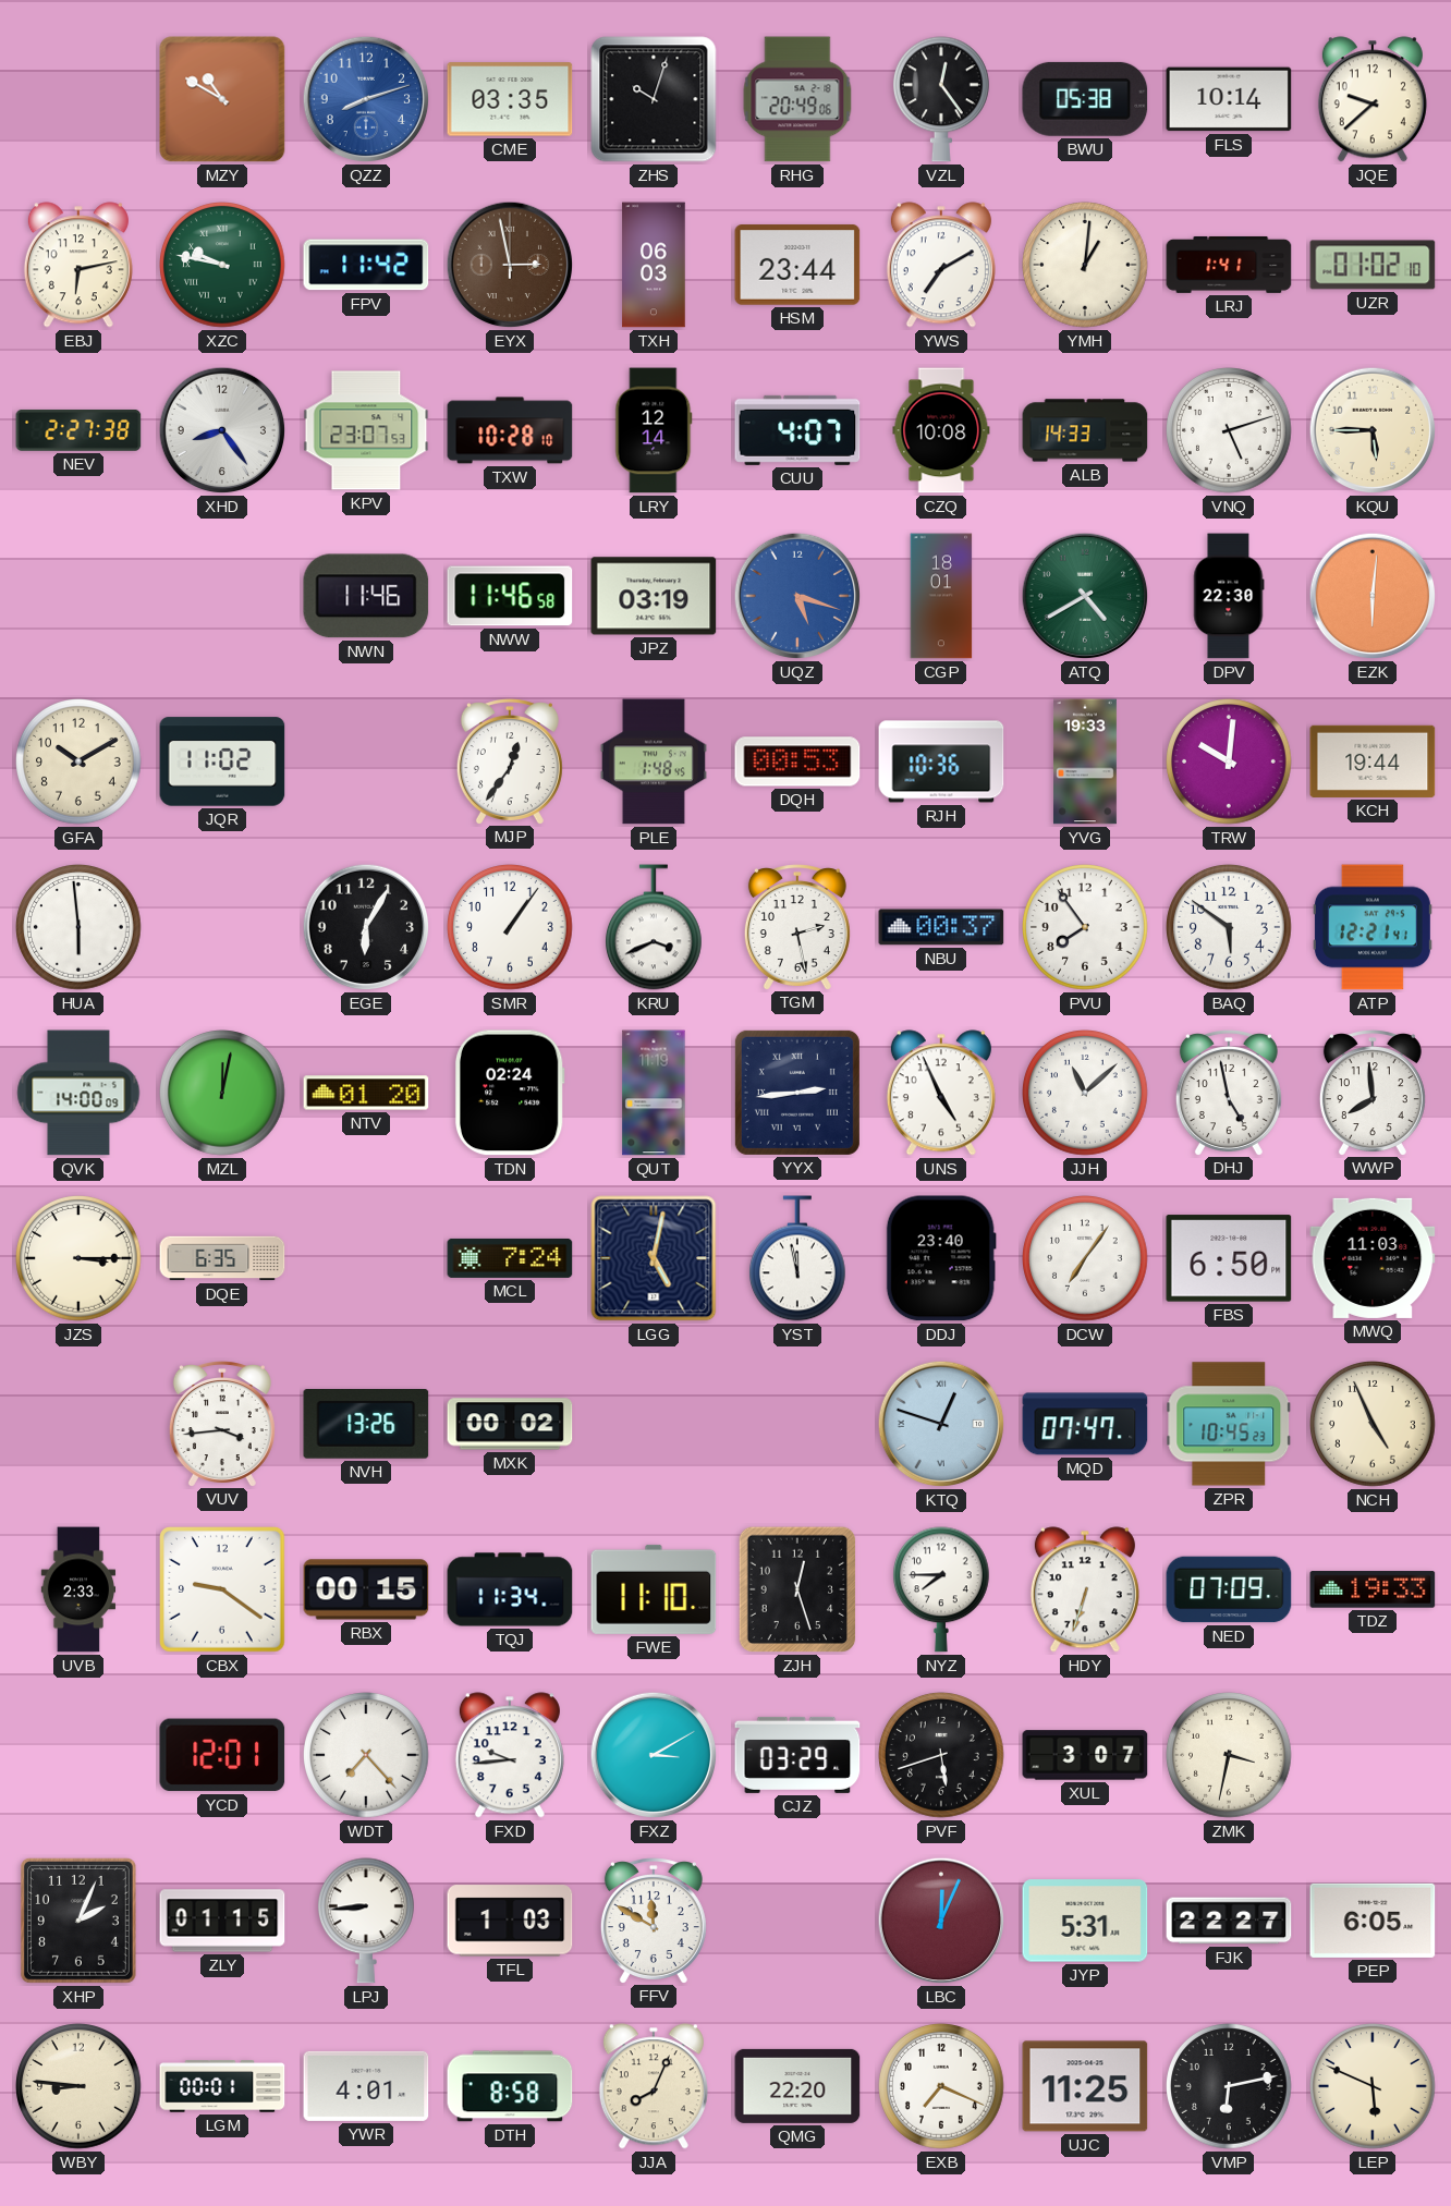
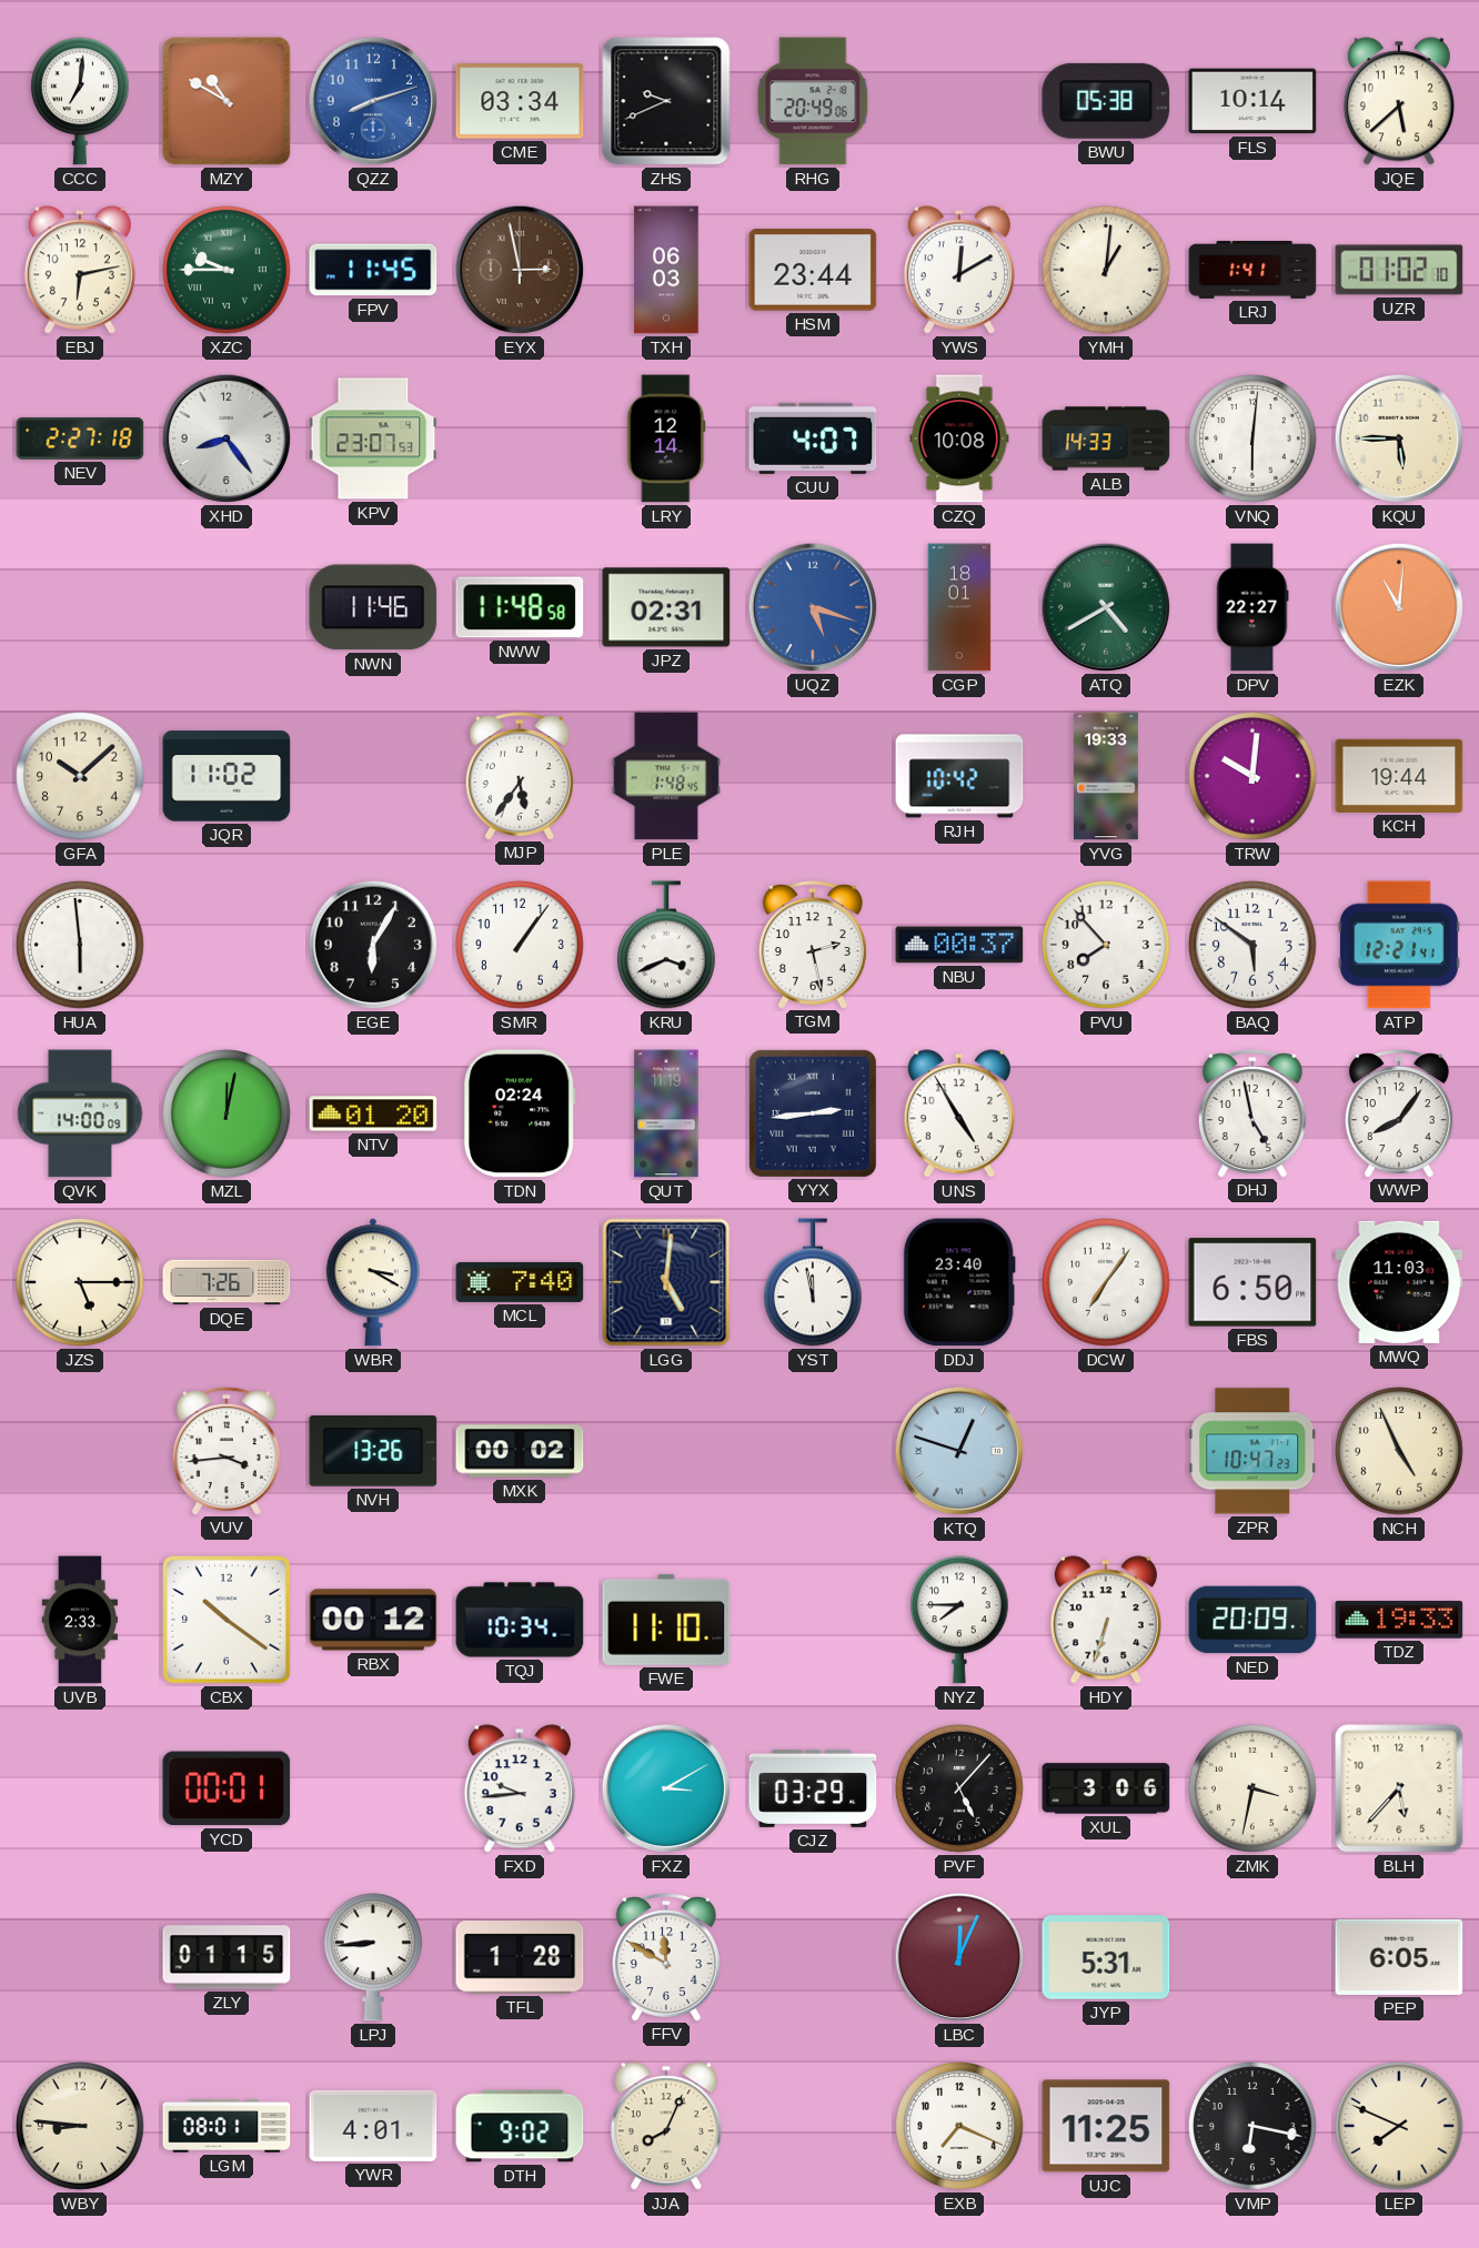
CCC: none -> 7:01 (80, 101)
CME: 03:35 -> 03:34 (520, 101)
ZHS: 10:03 -> 9:41 (666, 101)
VZL: 12:24 -> none (941, 99)
JQE: 9:38 -> 5:38 (1399, 101)
XZC: 9:47 -> 9:45 (228, 271)
FPV: 11:42 -> 11:45 (373, 270)
YWS: 7:10 -> 12:10 (959, 270)
NEV: 2:27:38 -> 2:27:18 (80, 438)
TXW: 10:28 -> none (510, 430)
VNQ: 5:12 -> 6:01 (1254, 440)
NWW: 11:46 -> 11:48 (520, 607)
JPZ: 03:19 -> 02:31 (666, 607)
DPV: 22:30 -> 22:27 (1252, 607)
EZK: 6:01 -> 11:01 (1399, 607)
GFA: 10:10 -> 10:08 (81, 777)
MJP: 12:36 -> 5:36 (520, 776)
DQH: 00:53 -> none (797, 761)
RJH: 10:36 -> 10:42 (959, 776)
PVU: 7:54 -> 7:53 (1107, 946)
UNS: 4:56 -> 4:55 (959, 1113)
JJH: 11:08 -> none (1086, 1094)
WWP: 7:59 -> 8:06 (1399, 1113)
JZS: 3:15 -> 5:15 (81, 1283)
DQE: 6:35 -> 7:26 (227, 1282)
WBR: none -> 3:20 (373, 1282)
MCL: 7:24 -> 7:40 (520, 1282)
LGG: 5:02 -> 5:01 (666, 1282)
MQD: 07:47 -> none (1085, 1424)
ZPR: 10:45 -> 10:47 (1252, 1451)
CBX: 9:21 -> 10:21 (228, 1621)
RBX: 00:15 -> 00:12 (373, 1620)
TQJ: 11:34 -> 10:34 (520, 1620)
ZJH: 12:27 -> none (796, 1589)
NED: 07:09 -> 20:09 (1252, 1620)
YCD: 12:01 -> 00:01 (227, 1788)
WDT: 7:23 -> none (367, 1756)
PVF: 5:42 -> 5:07 (960, 1790)
XUL: 3:07 -> 3:06 (1106, 1788)
BLH: none -> 5:37 (1399, 1788)
XHP: 2:04 -> none (78, 1921)
TFL: 1:03 -> 1:28 (520, 1957)
FJK: 22:27 -> none (1229, 1921)
LGM: 00:01 -> 08:01 (227, 2126)
DTH: 8:58 -> 9:02 (520, 2126)
QMG: 22:20 -> none (797, 2086)
VMP: 6:13 -> 6:17 (1254, 2127)
LEP: 5:49 -> 7:49 (1400, 2127)
